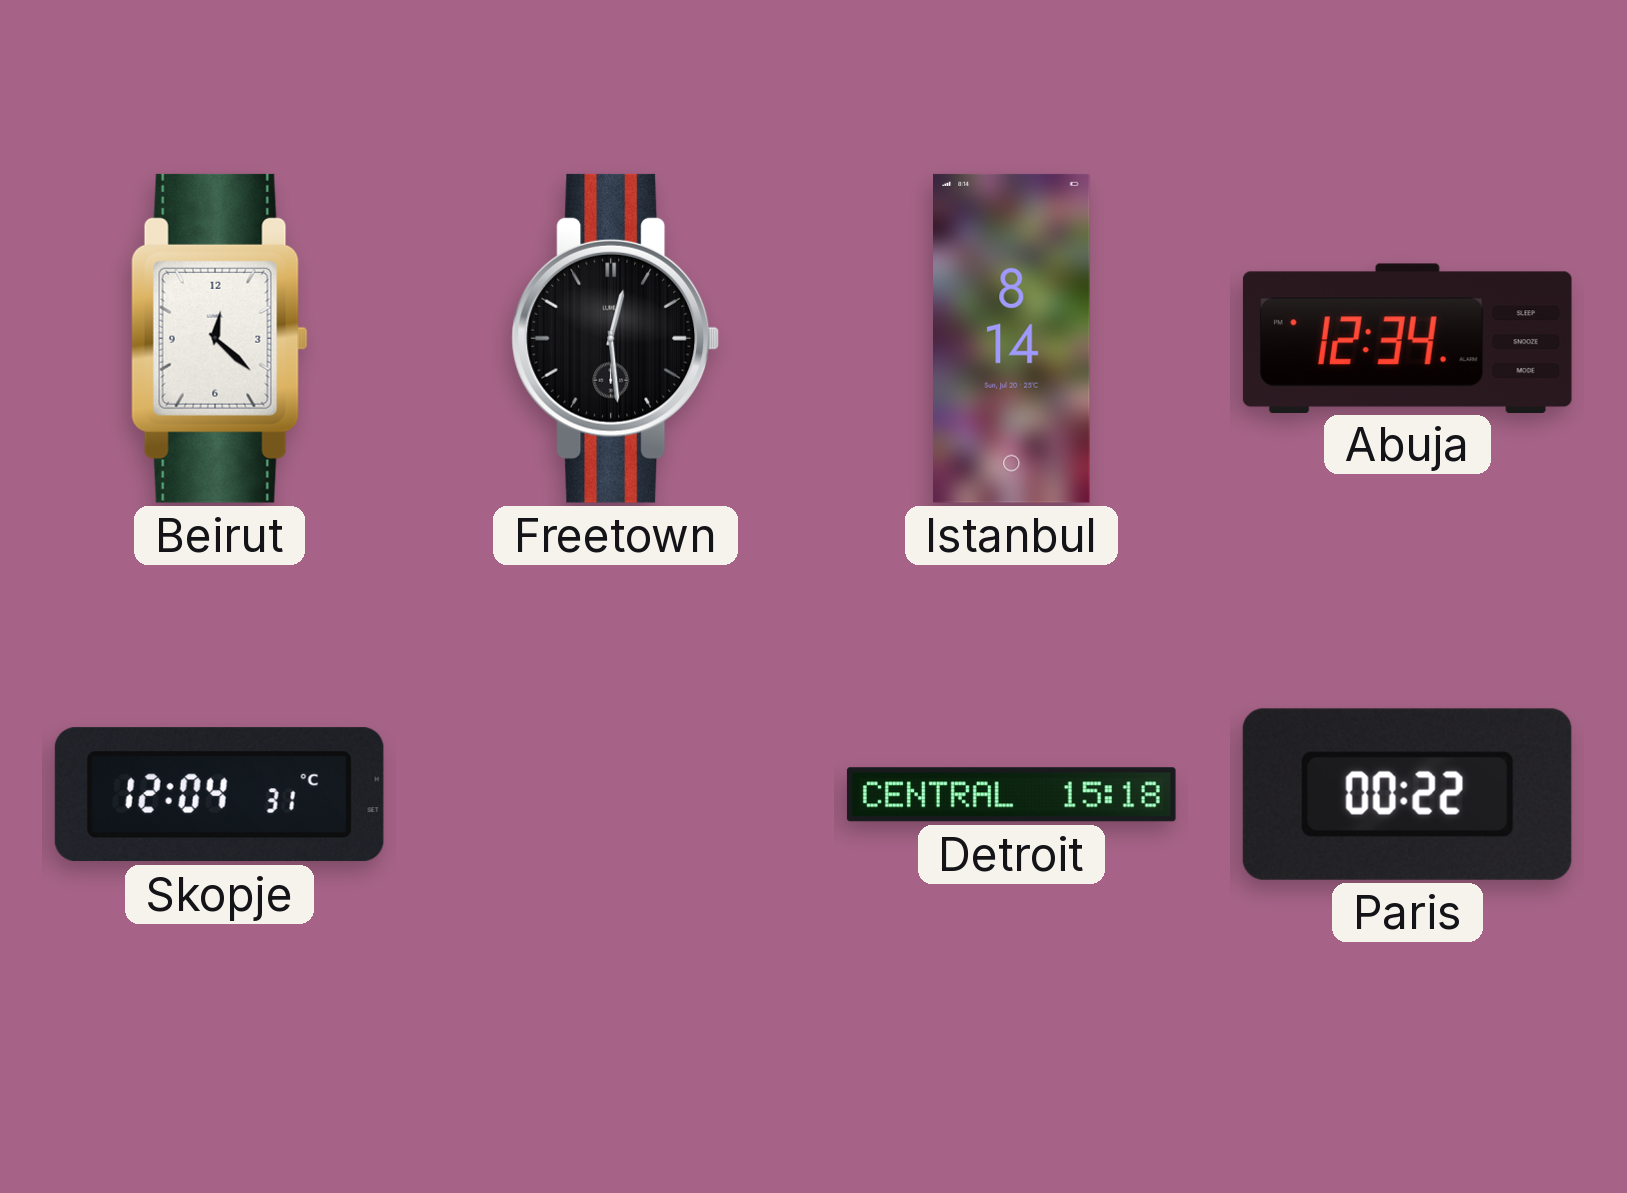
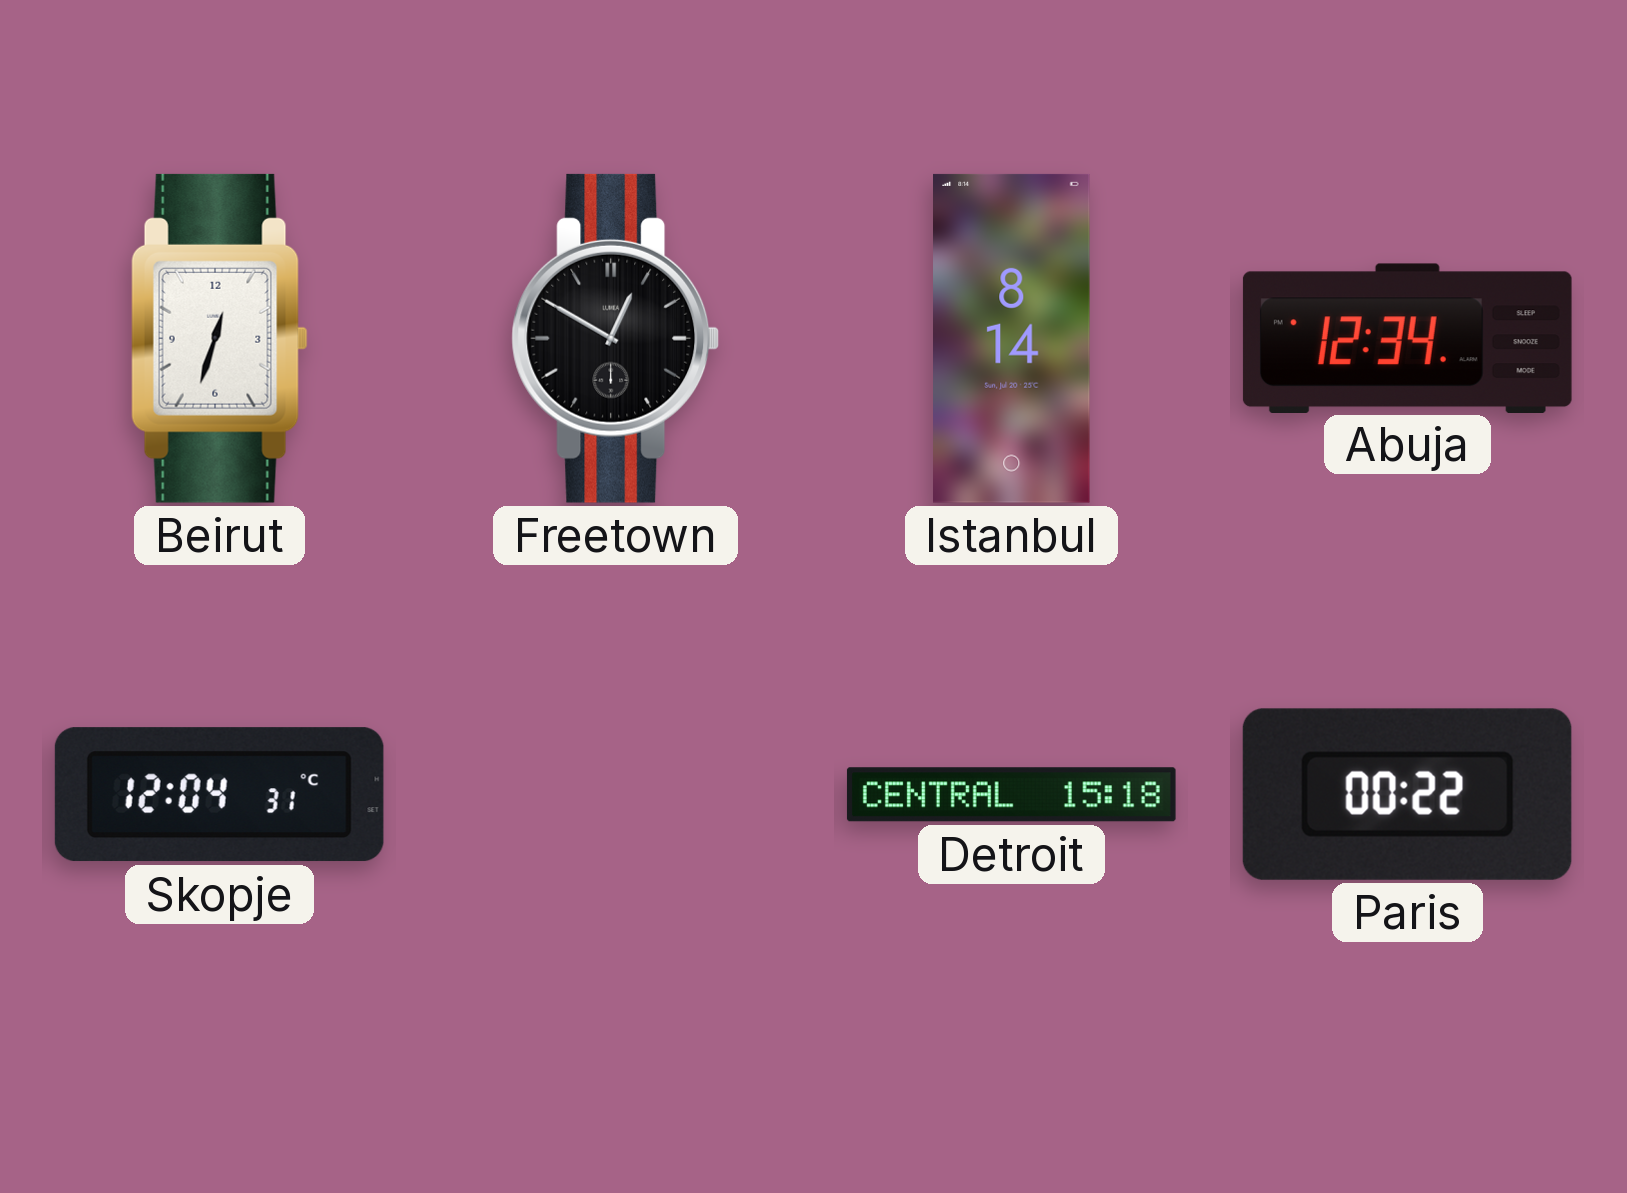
Beirut: 12:22 -> 12:33 (219, 338)
Freetown: 12:29 -> 12:50 (616, 338)
